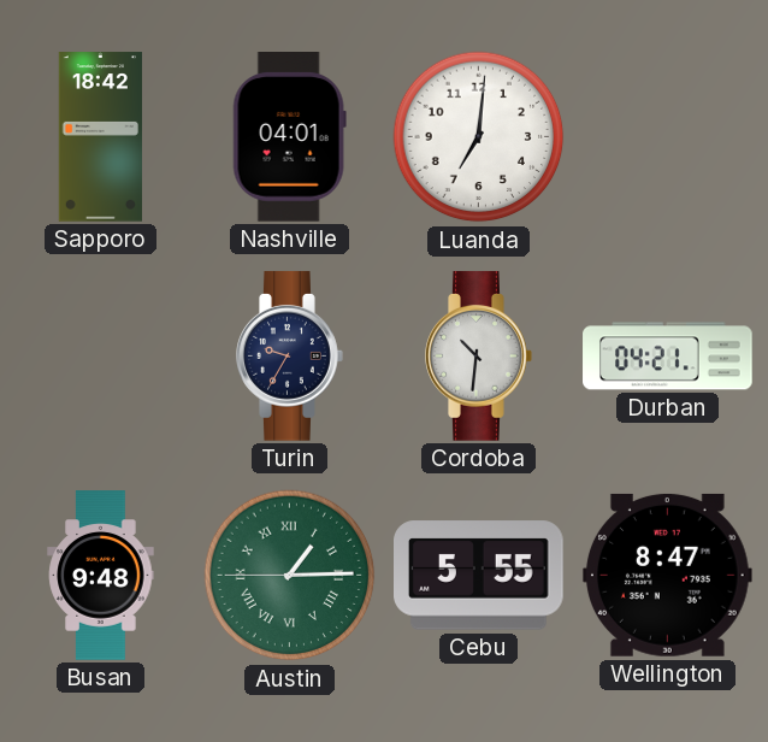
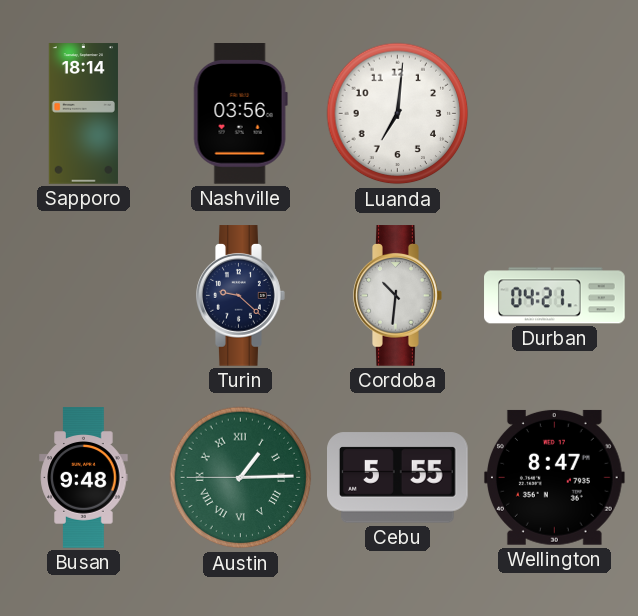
Sapporo: 18:42 -> 18:14 (83, 114)
Nashville: 04:01 -> 03:56 (240, 114)
Turin: 9:35 -> 9:22 (241, 296)
